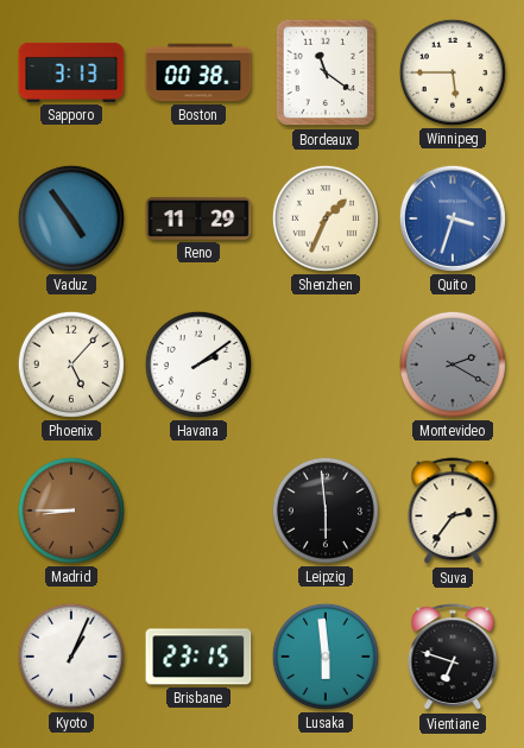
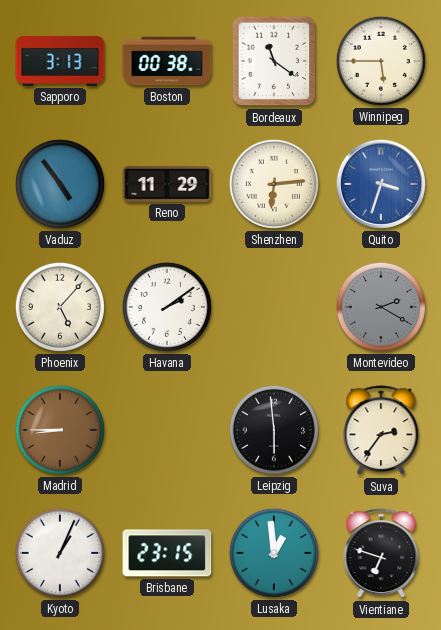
Shenzhen: 1:34 -> 6:14 (274, 184)
Lusaka: 5:59 -> 12:59 (274, 553)
